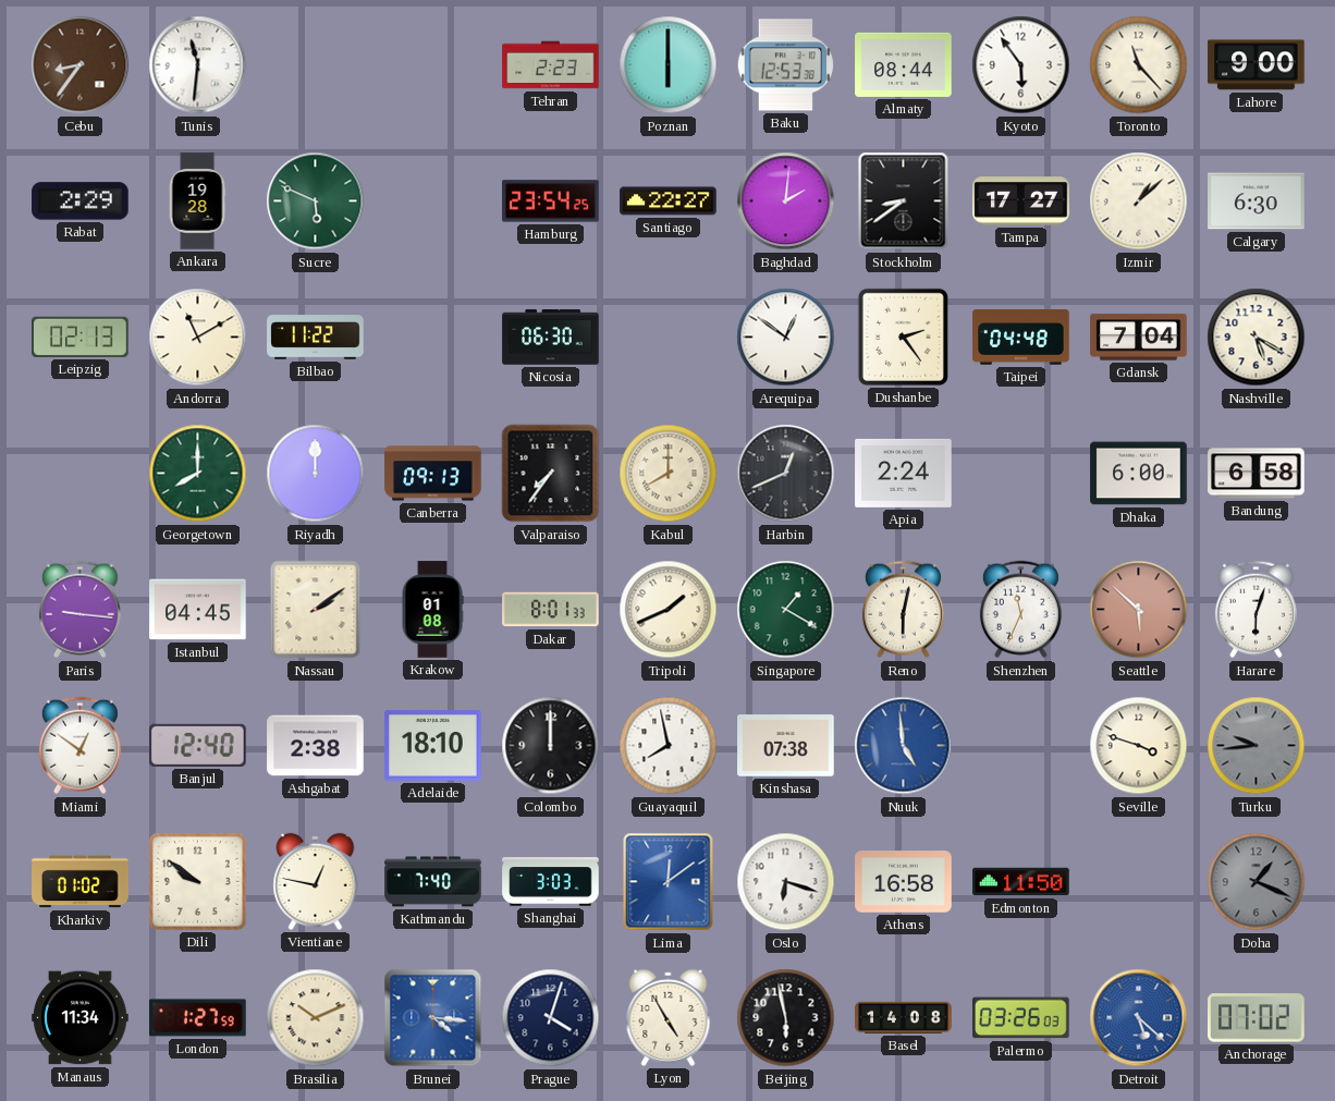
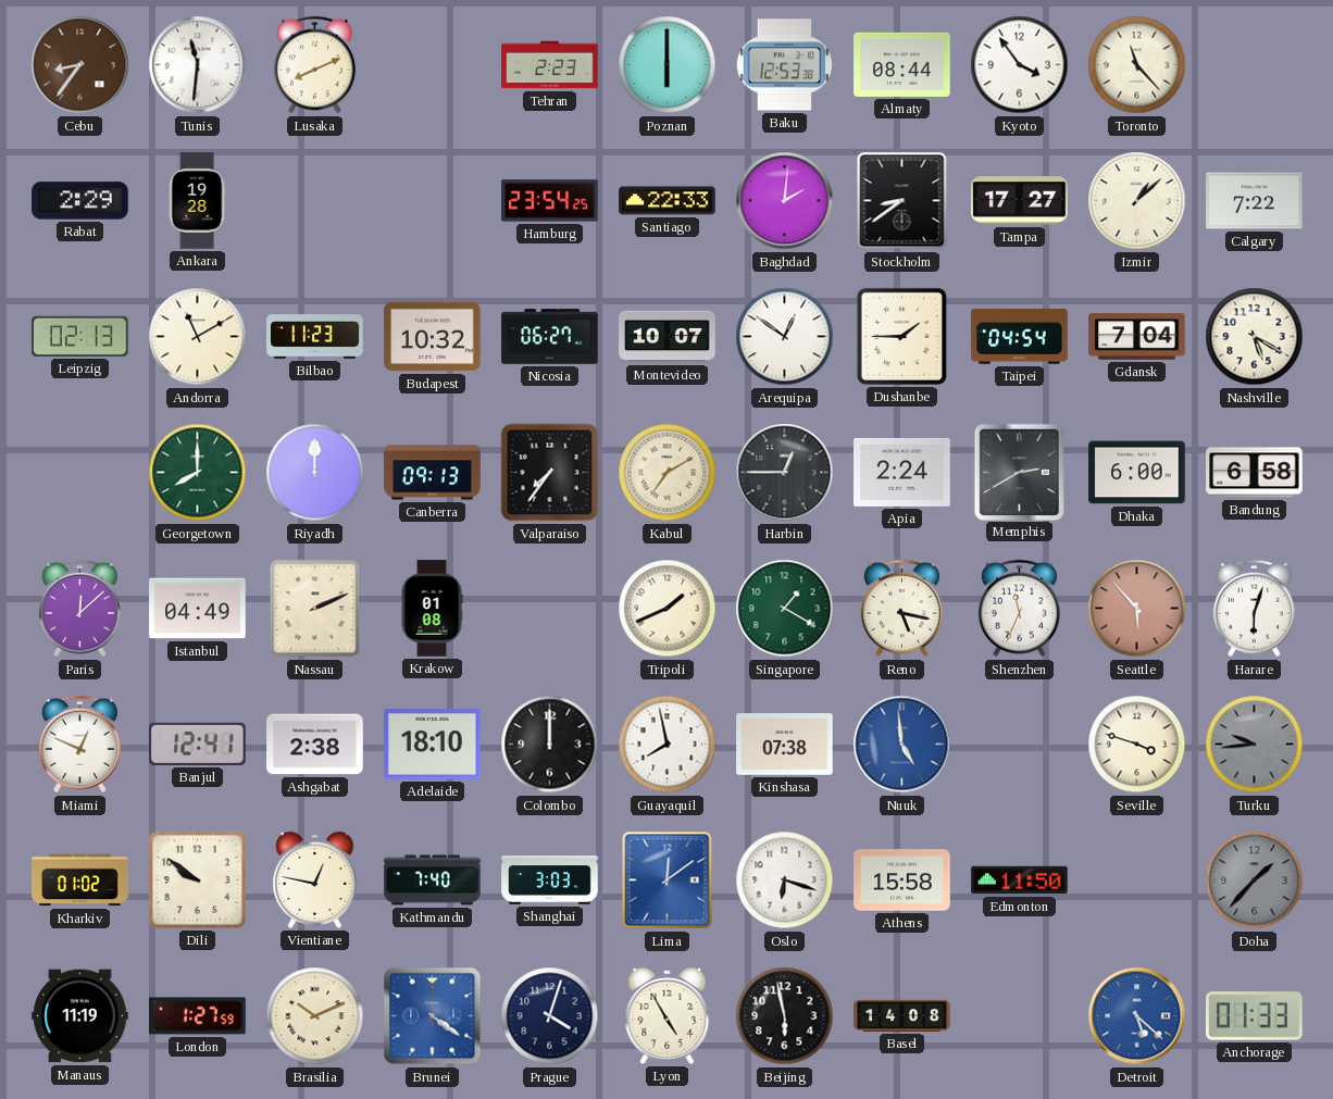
Lusaka: none -> 8:11 (314, 65)
Kyoto: 5:54 -> 3:54 (1020, 65)
Lahore: 9:00 -> none (1257, 65)
Sucre: 5:49 -> none (316, 201)
Santiago: 22:27 -> 22:33 (668, 201)
Calgary: 6:30 -> 7:22 (1255, 201)
Bilbao: 11:22 -> 11:23 (315, 337)
Budapest: none -> 10:32 (433, 337)
Nicosia: 06:30 -> 06:27 (550, 337)
Montevideo: none -> 10:07 (668, 337)
Dushanbe: 2:24 -> 1:45 (901, 336)
Taipei: 04:48 -> 04:54 (1020, 337)
Kabul: 8:00 -> 7:10 (668, 473)
Harbin: 12:41 -> 12:45 (785, 473)
Memphis: none -> 2:40 (1019, 472)
Paris: 9:16 -> 12:08 (79, 609)
Istanbul: 04:45 -> 04:49 (198, 609)
Nassau: 2:09 -> 2:11 (315, 609)
Dakar: 8:01 -> none (551, 610)
Reno: 6:02 -> 5:17 (901, 609)
Seattle: 5:52 -> 5:53 (1137, 609)
Miami: 12:51 -> 12:49 (79, 745)
Banjul: 12:40 -> 12:41 (198, 744)
Athens: 16:58 -> 15:58 (902, 881)
Doha: 1:19 -> 1:37 (1255, 881)
Manaus: 11:34 -> 11:19 (80, 1016)
Brunei: 4:16 -> 4:21 (433, 1016)
Palermo: 03:26 -> none (1021, 1018)
Anchorage: 07:02 -> 01:33 (1255, 1016)
